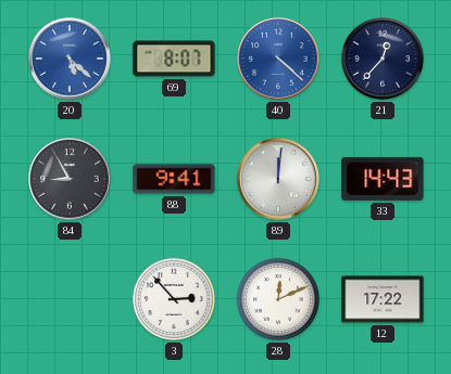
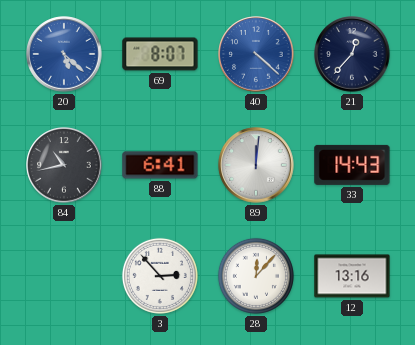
84: 8:55 -> 10:43 (64, 165)
88: 9:41 -> 6:41 (160, 165)
28: 12:11 -> 12:07 (256, 276)
12: 17:22 -> 13:16 (352, 276)
